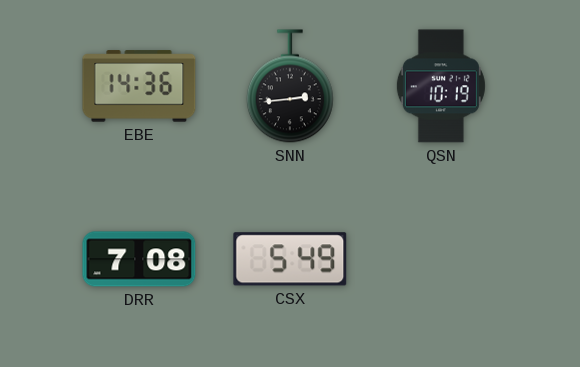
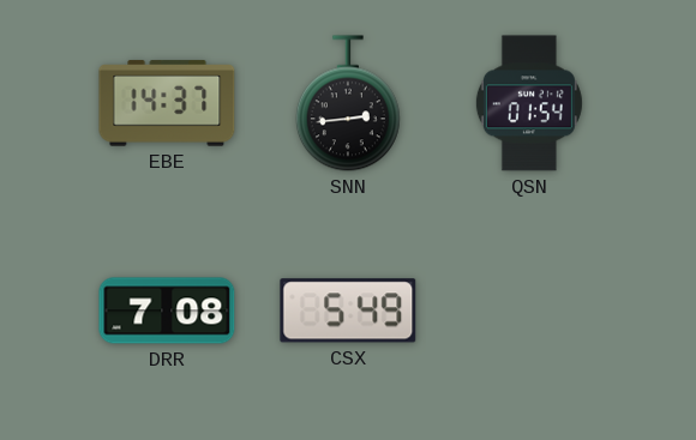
EBE: 14:36 -> 14:37 (167, 103)
QSN: 10:19 -> 01:54 (529, 103)
